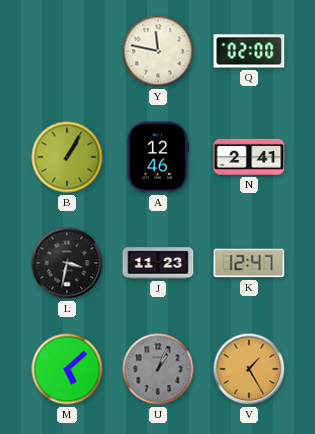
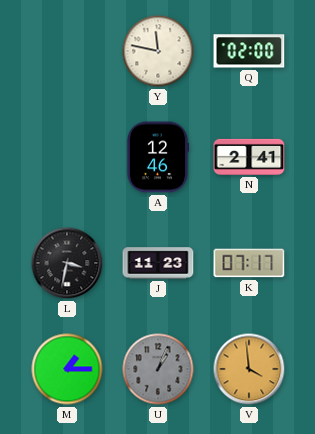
B: 1:05 -> none (67, 157)
K: 12:47 -> 07:17 (249, 263)
M: 5:08 -> 1:15 (67, 369)
V: 1:25 -> 3:59 (249, 369)
